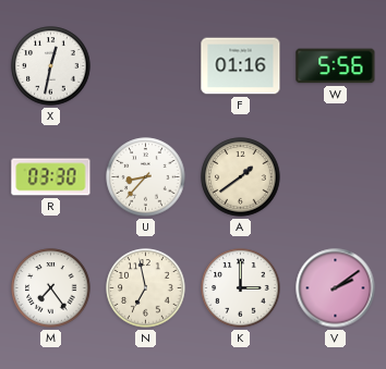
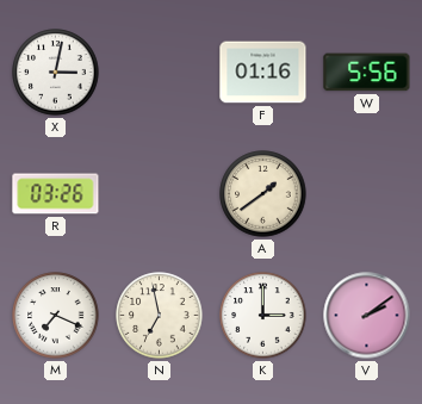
X: 12:32 -> 3:02 (56, 73)
R: 03:30 -> 03:26 (56, 194)
U: 8:37 -> none (146, 177)
M: 7:24 -> 7:19 (56, 316)
